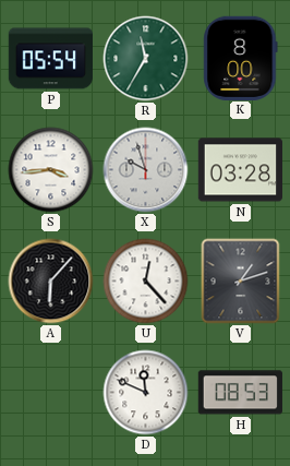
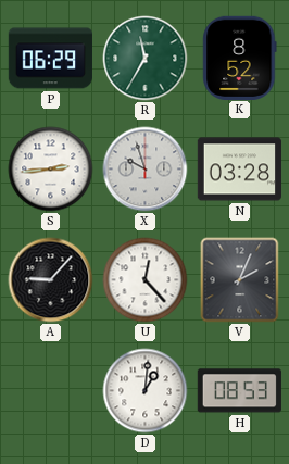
P: 05:54 -> 06:29 (50, 59)
K: 8:00 -> 8:52 (240, 58)
S: 3:44 -> 2:44 (51, 170)
A: 6:07 -> 9:07 (51, 280)
V: 1:12 -> 2:04 (240, 280)
D: 11:49 -> 1:01 (146, 391)
